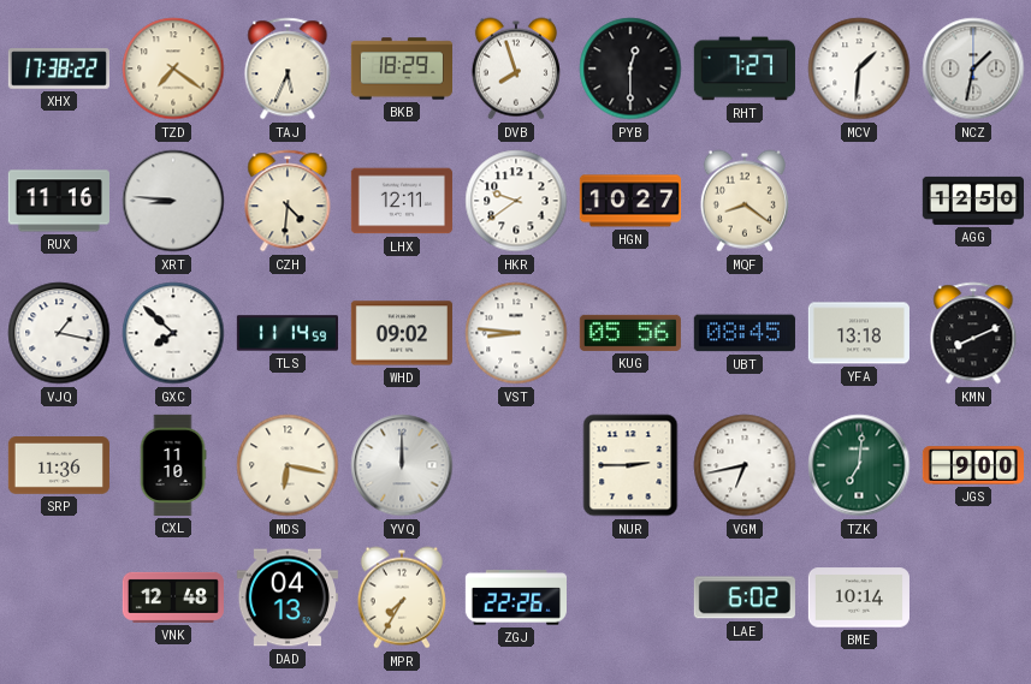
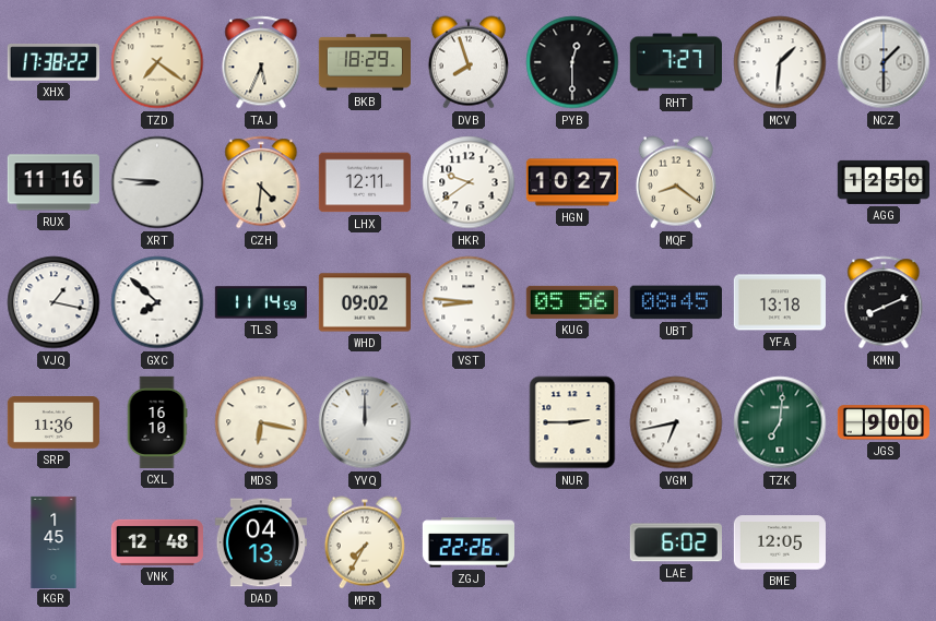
NCZ: 1:32 -> 1:30 (884, 62)
CXL: 11:10 -> 16:10 (157, 422)
KGR: none -> 1:45 (54, 541)
BME: 10:14 -> 12:05 (780, 542)
